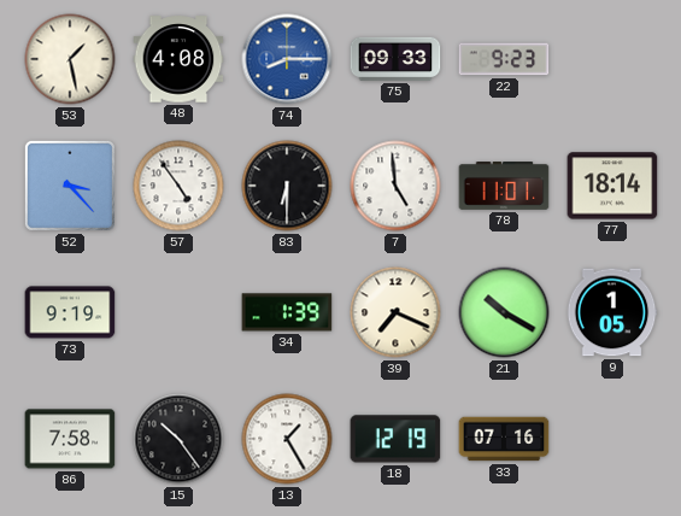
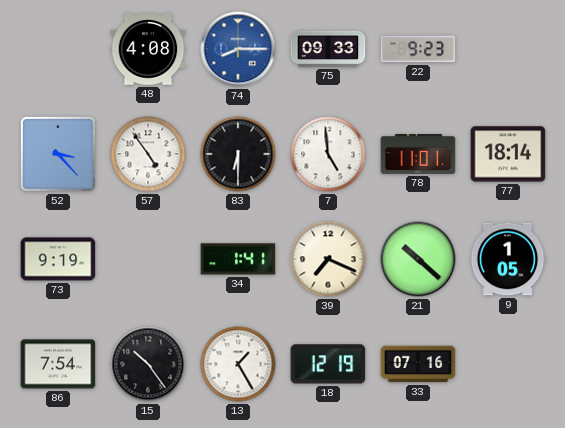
53: 1:28 -> none (70, 59)
34: 1:39 -> 1:41 (238, 259)
21: 10:20 -> 10:22 (418, 259)
86: 7:58 -> 7:54 (58, 364)
